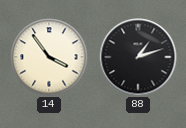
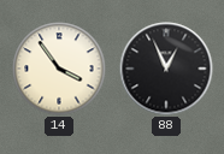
88: 1:12 -> 12:56 (166, 69)
